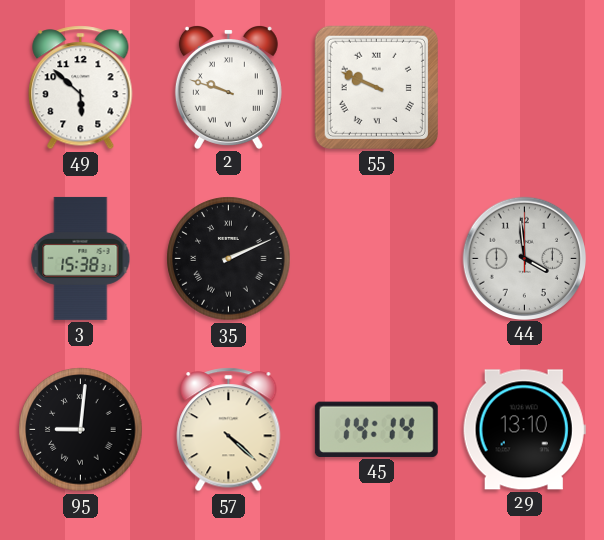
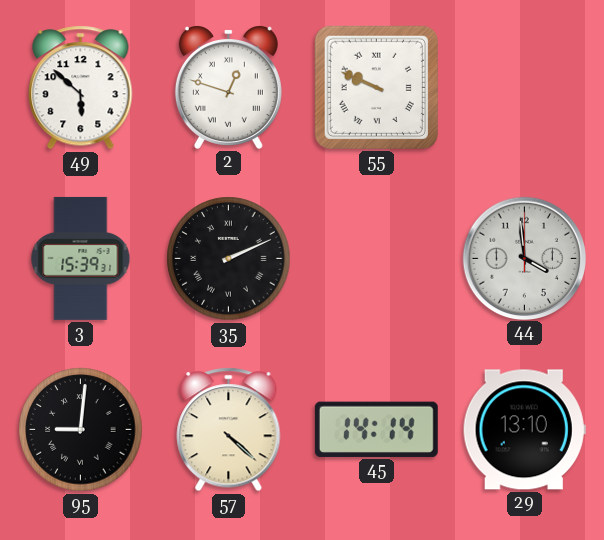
2: 9:48 -> 12:48 (228, 88)
3: 15:38 -> 15:39 (81, 258)
